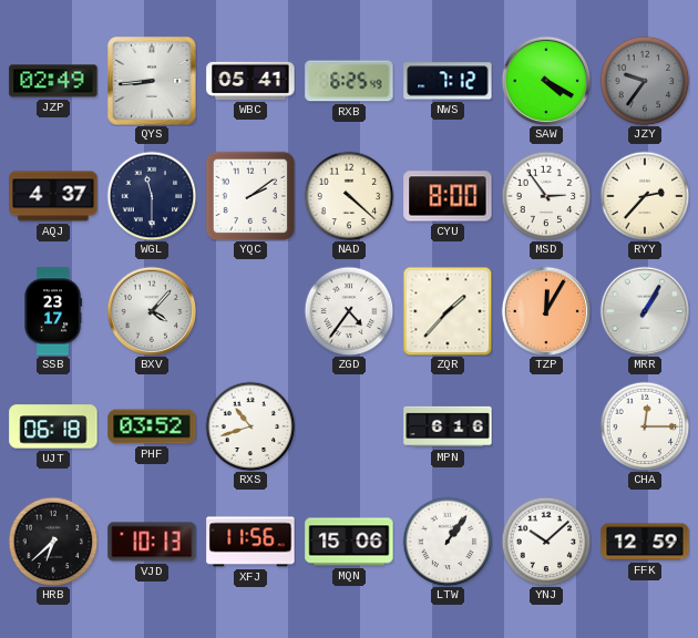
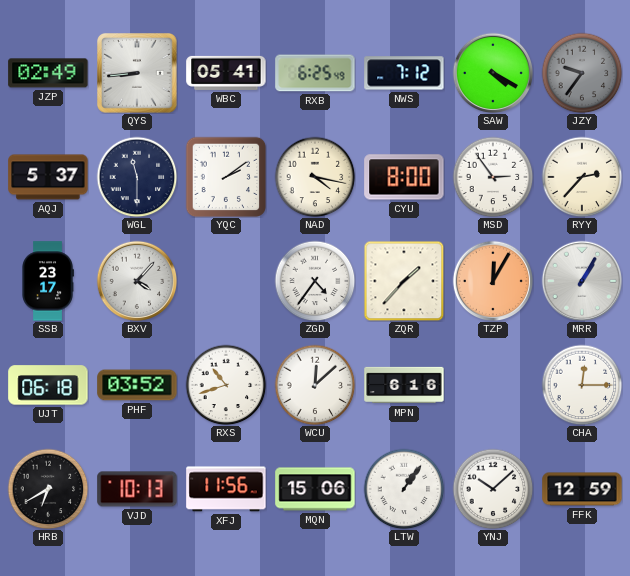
AQJ: 4:37 -> 5:37 (48, 177)
NAD: 4:22 -> 4:17 (315, 177)
WCU: none -> 12:08 (315, 385)
HRB: 6:38 -> 6:40 (48, 489)
